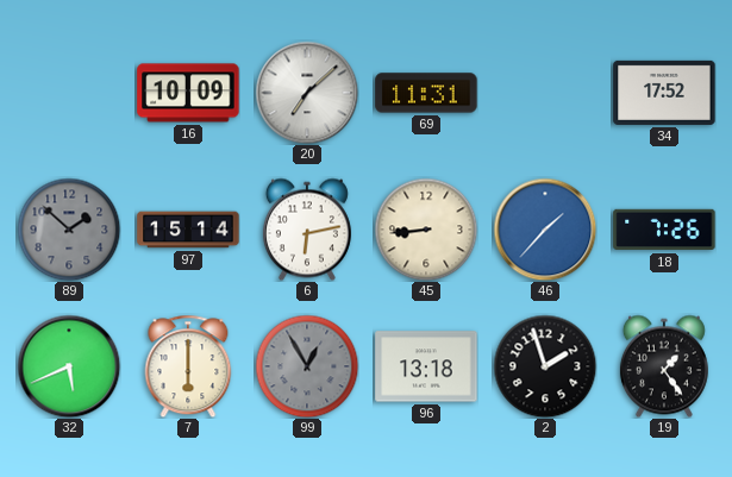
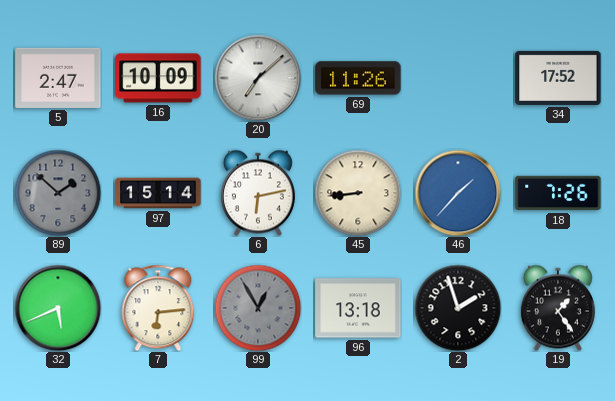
5: none -> 2:47 (58, 78)
69: 11:31 -> 11:26 (358, 78)
7: 6:00 -> 6:14 (158, 308)
